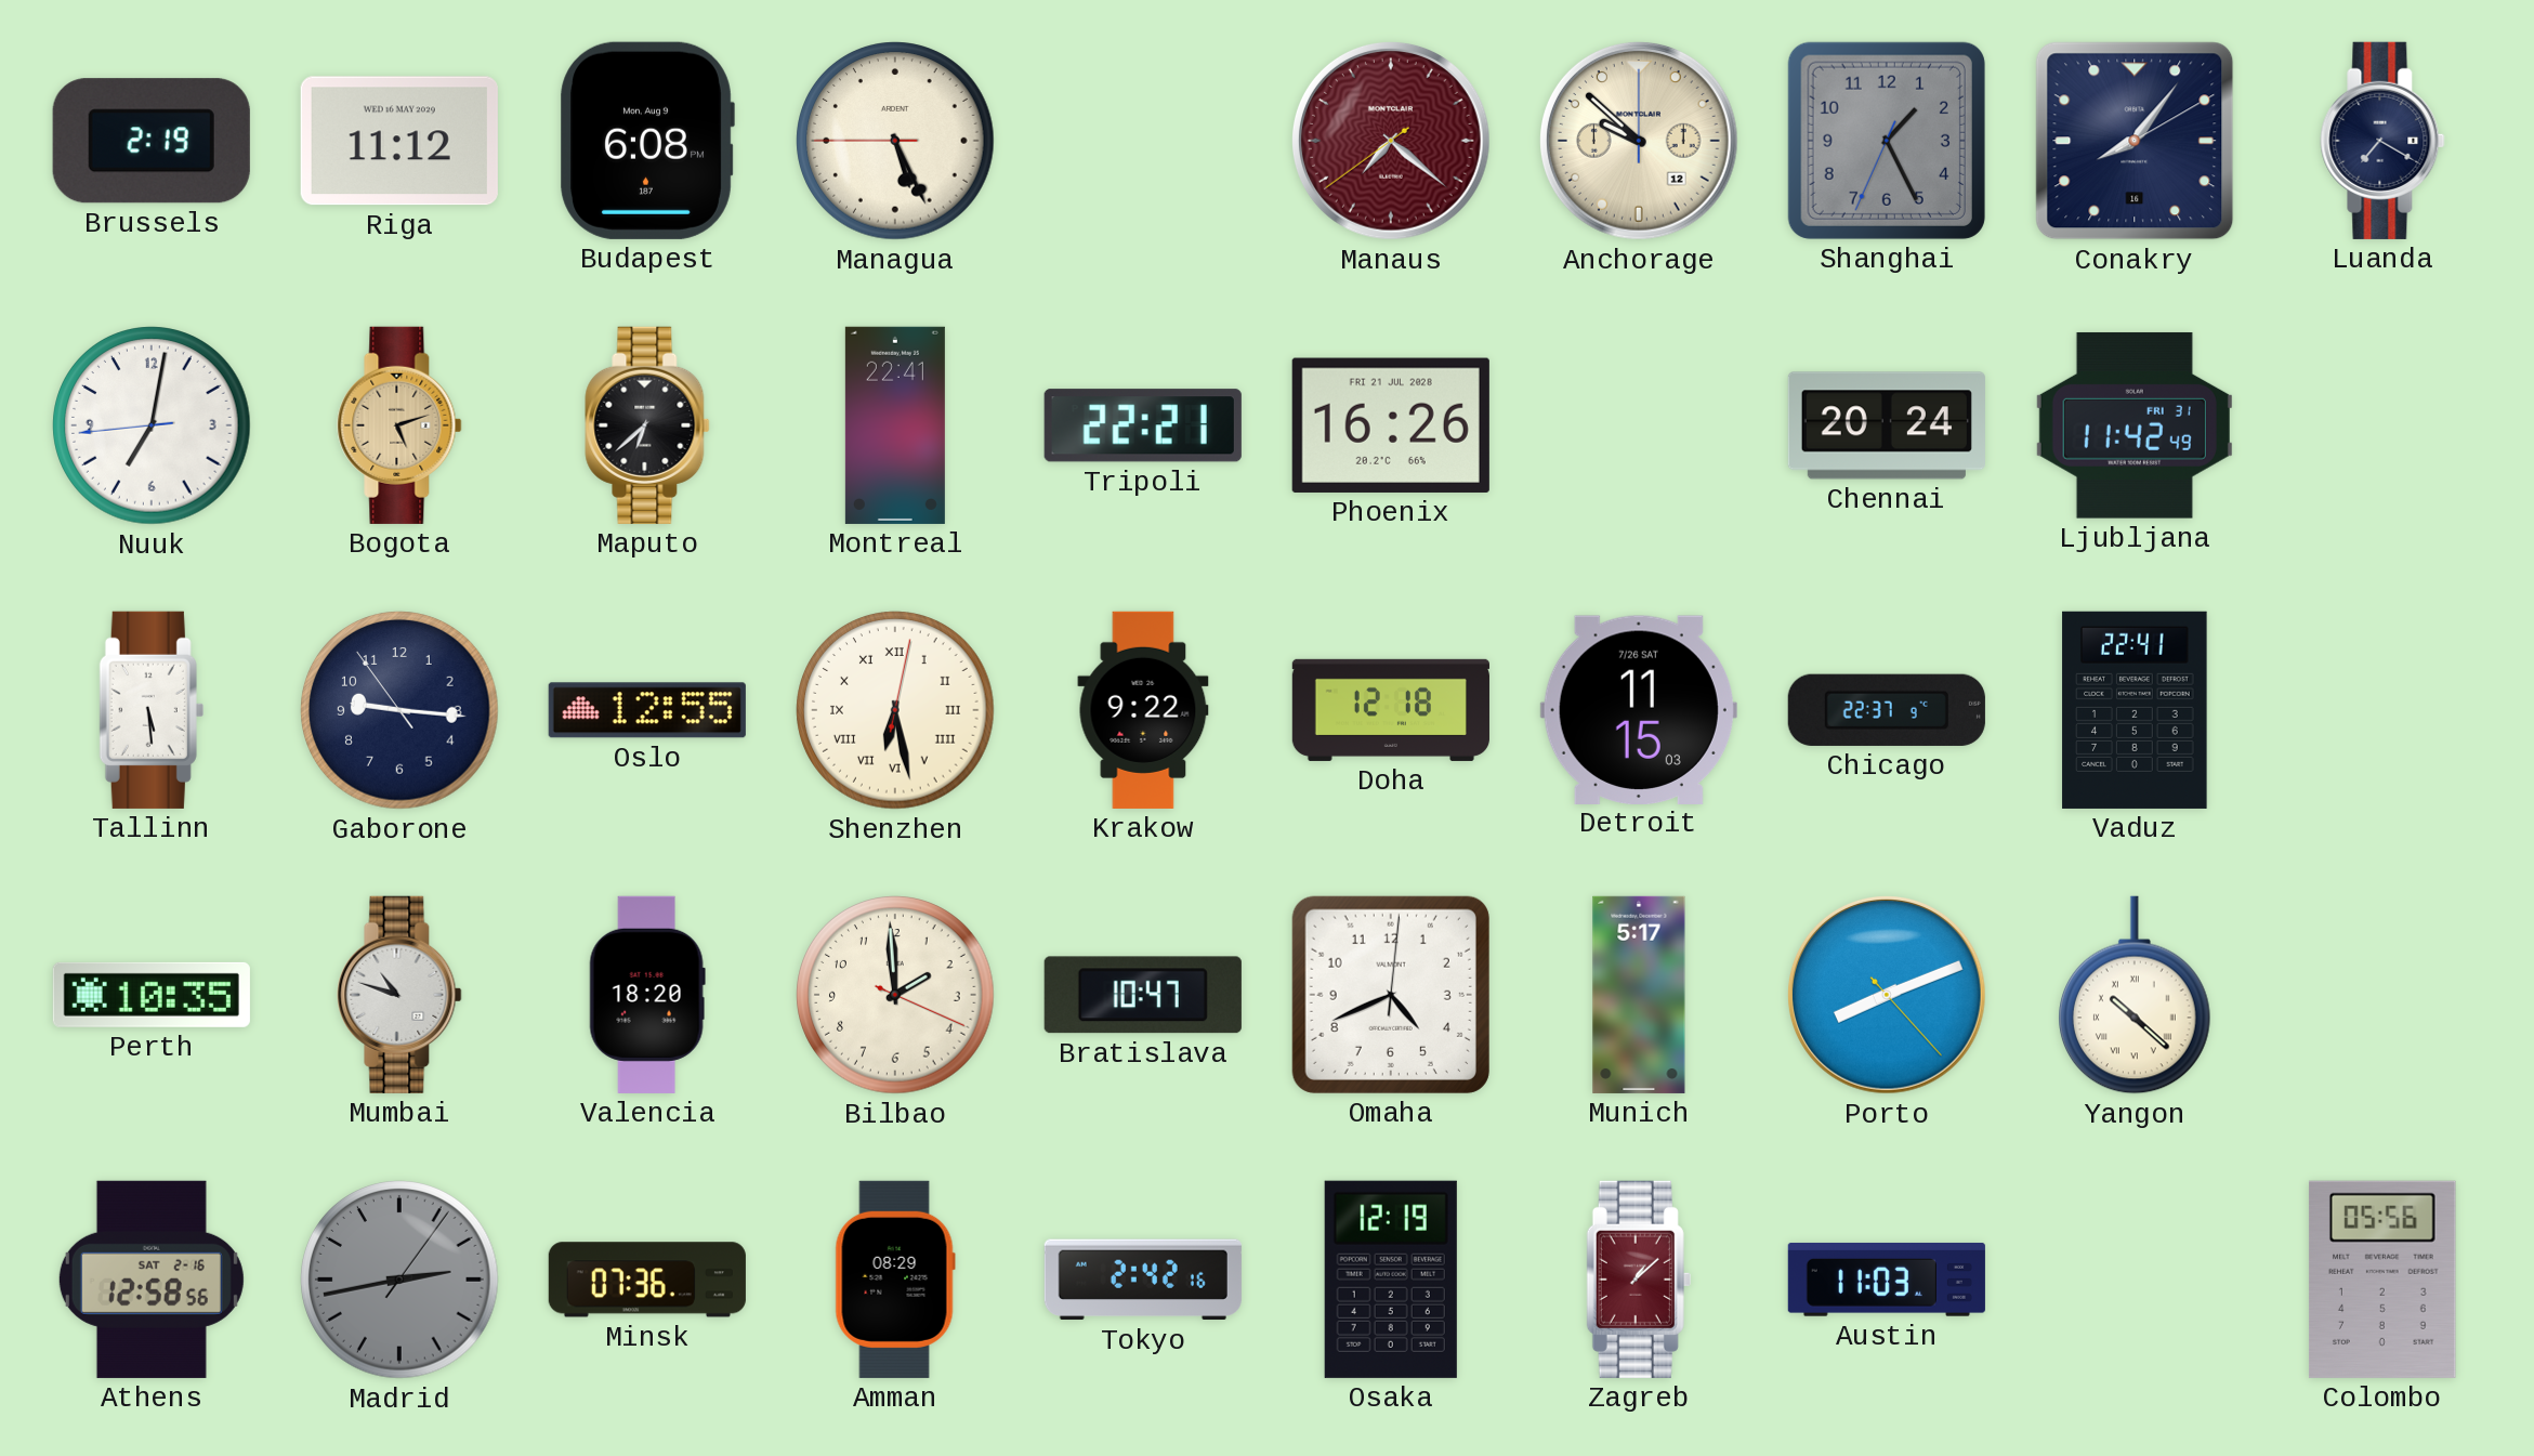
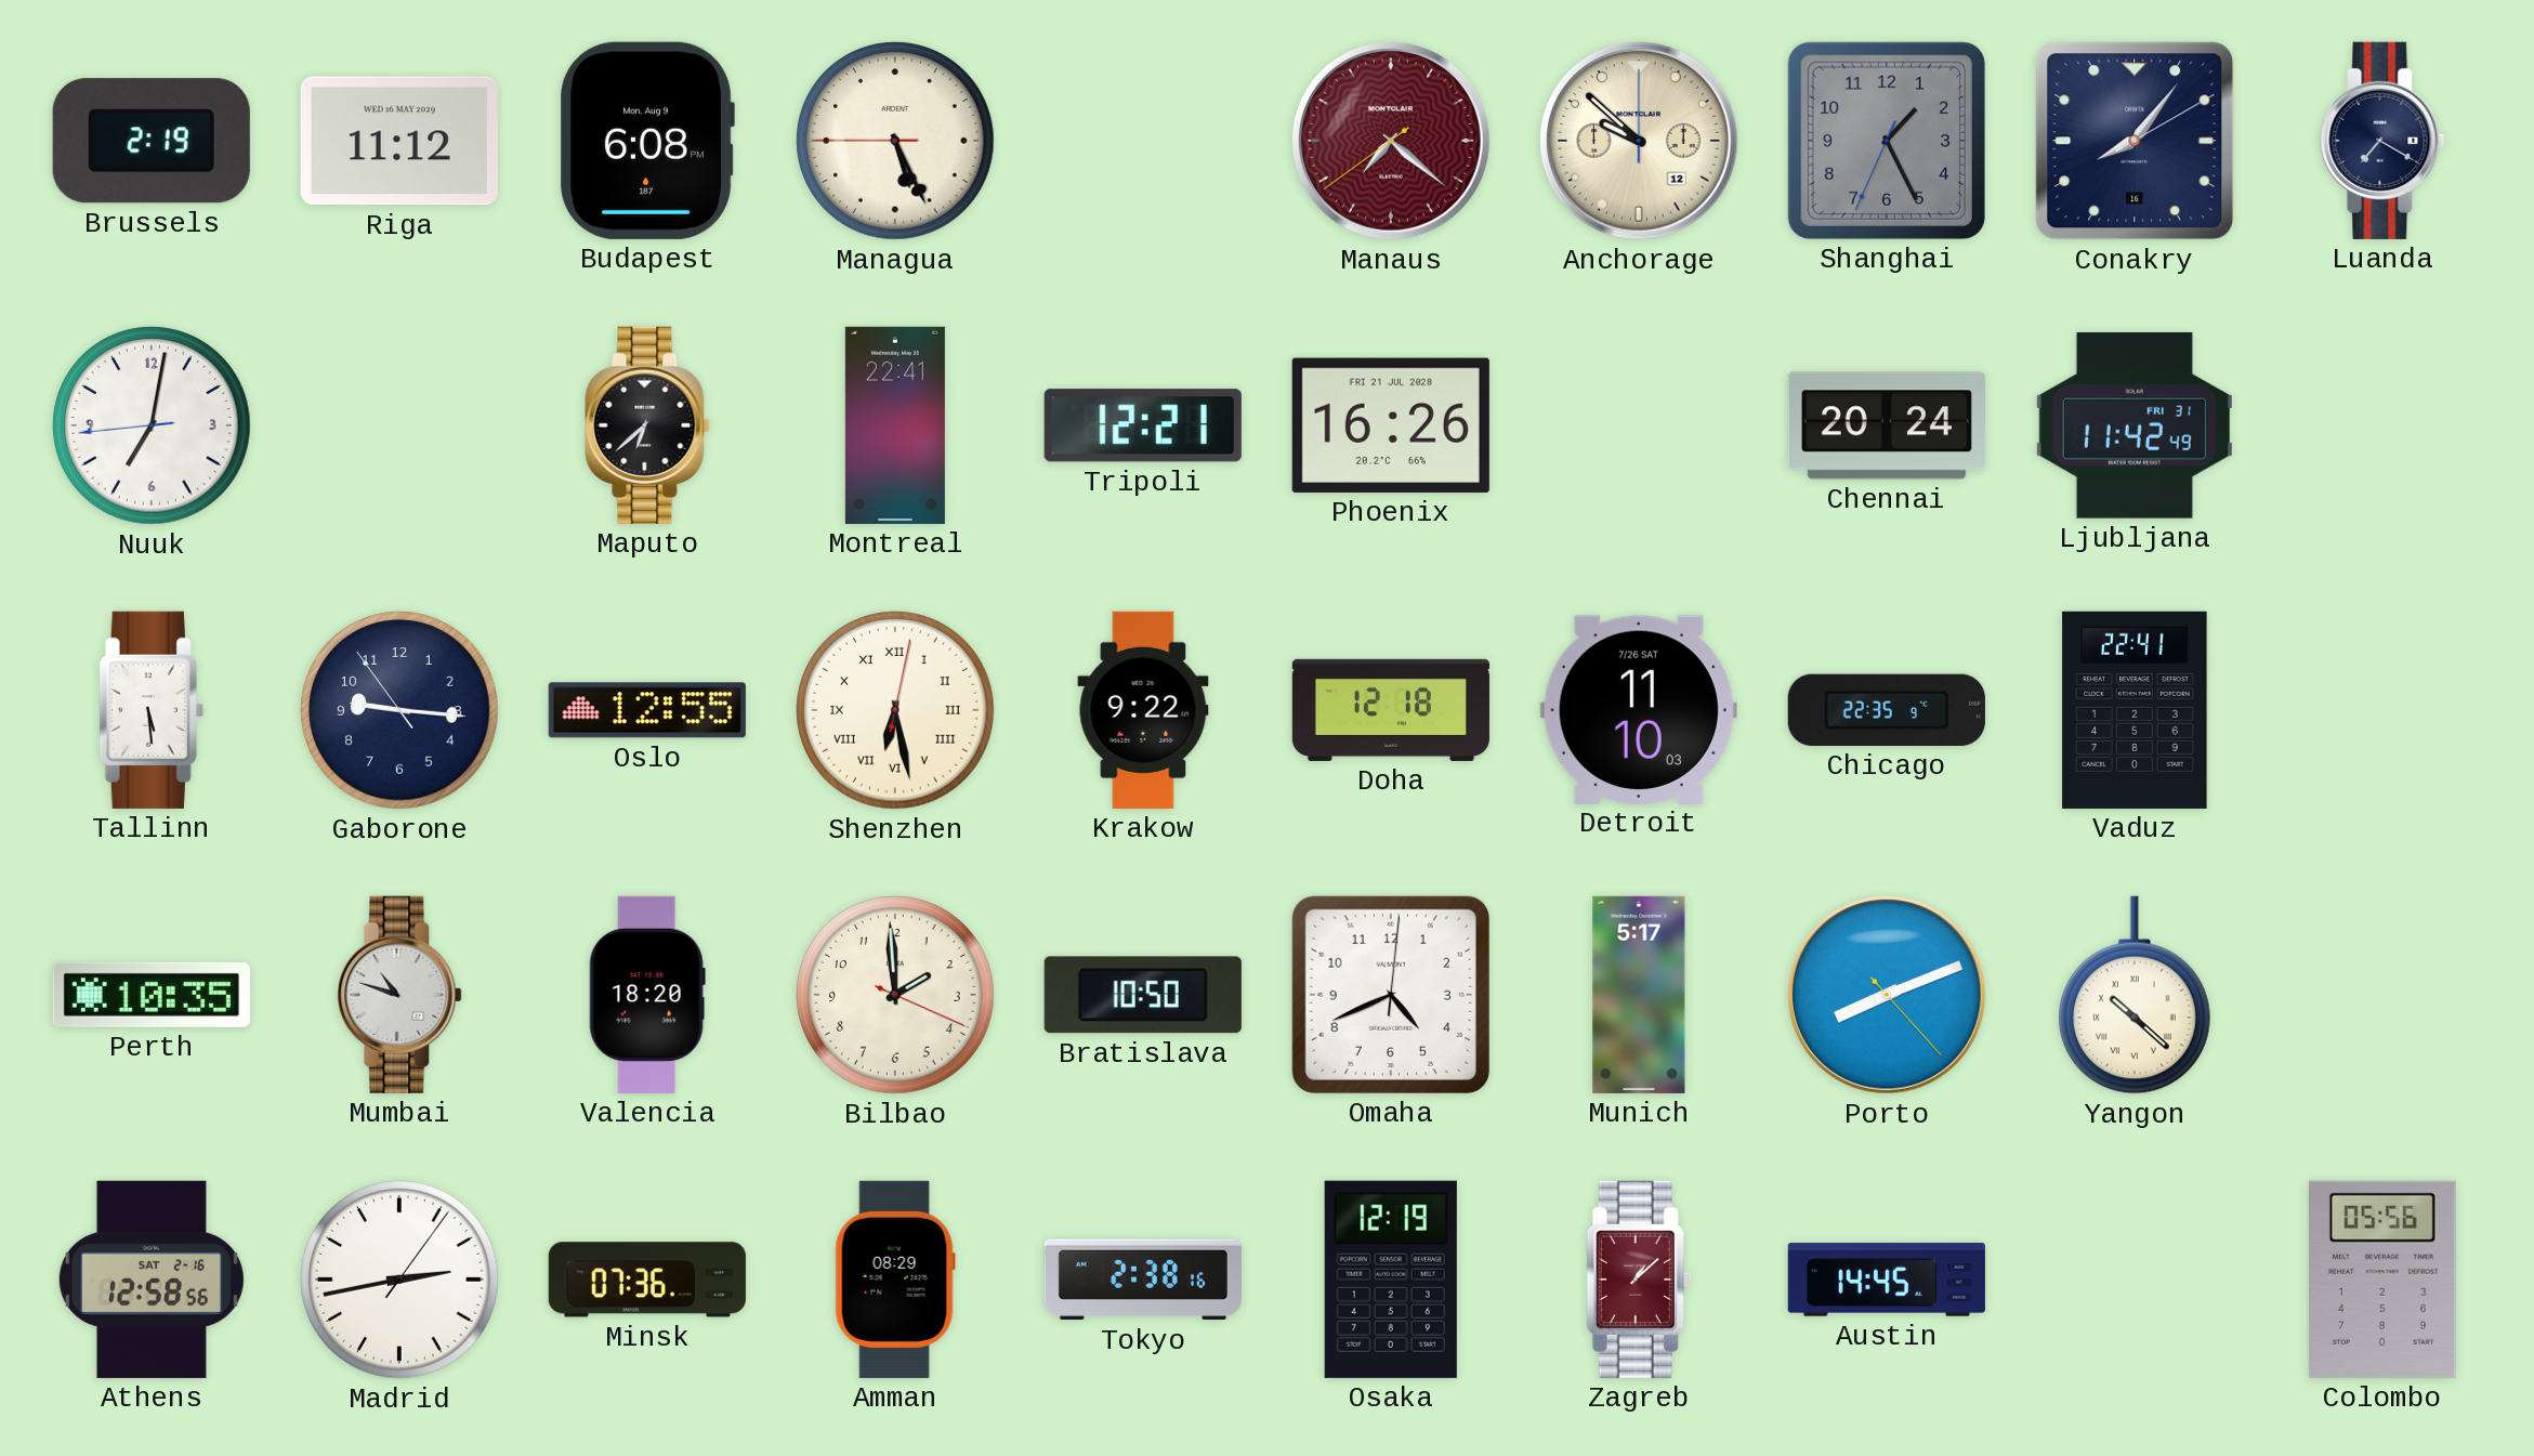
Bogota: 5:12 -> none (399, 425)
Tripoli: 22:21 -> 12:21 (1143, 425)
Detroit: 11:15 -> 11:10 (1639, 709)
Chicago: 22:37 -> 22:35 (1887, 710)
Bratislava: 10:47 -> 10:50 (1143, 995)
Madrid dial: grey -> white (399, 1280)
Tokyo: 2:42 -> 2:38 (1143, 1280)
Austin: 11:03 -> 14:45 (1887, 1280)
